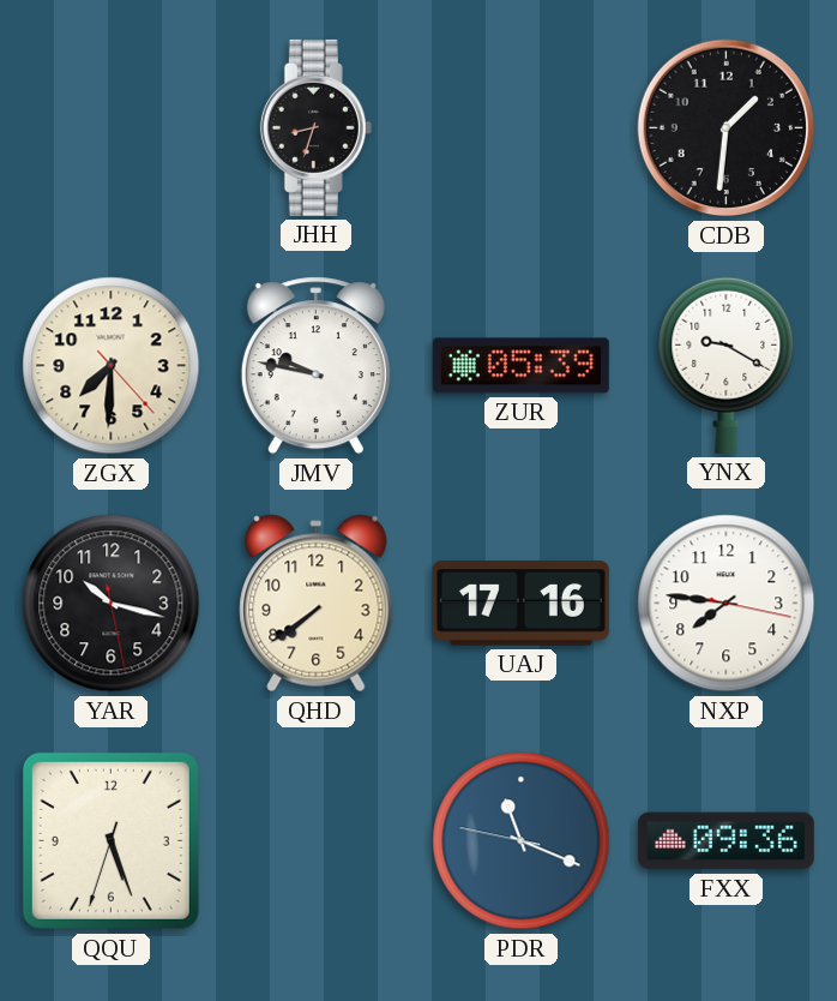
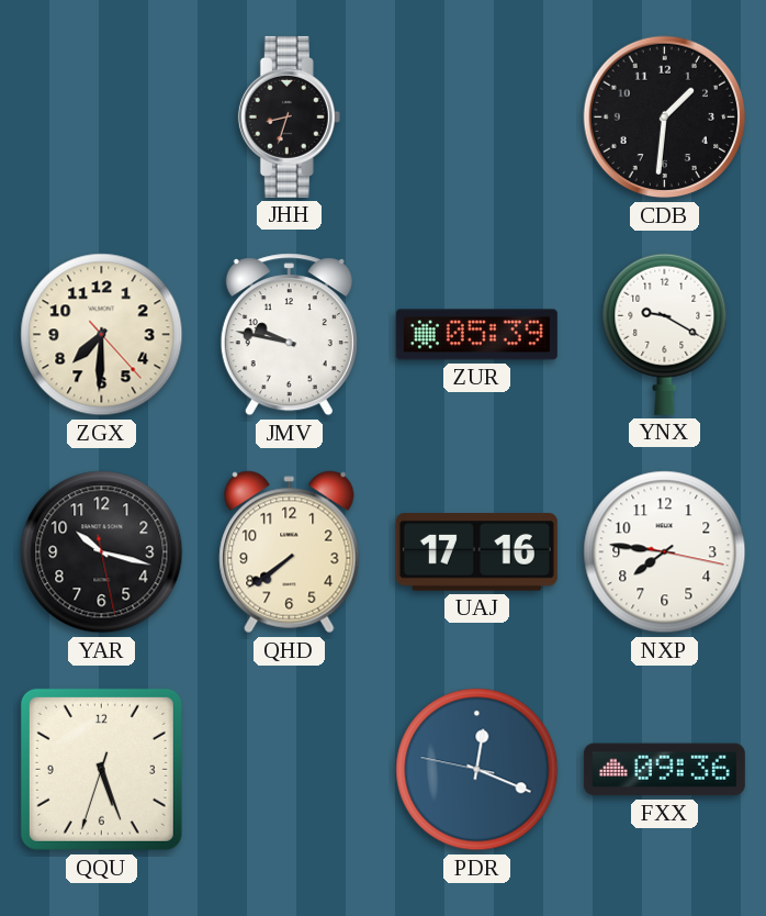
PDR: 11:18 -> 12:18 (477, 770)
